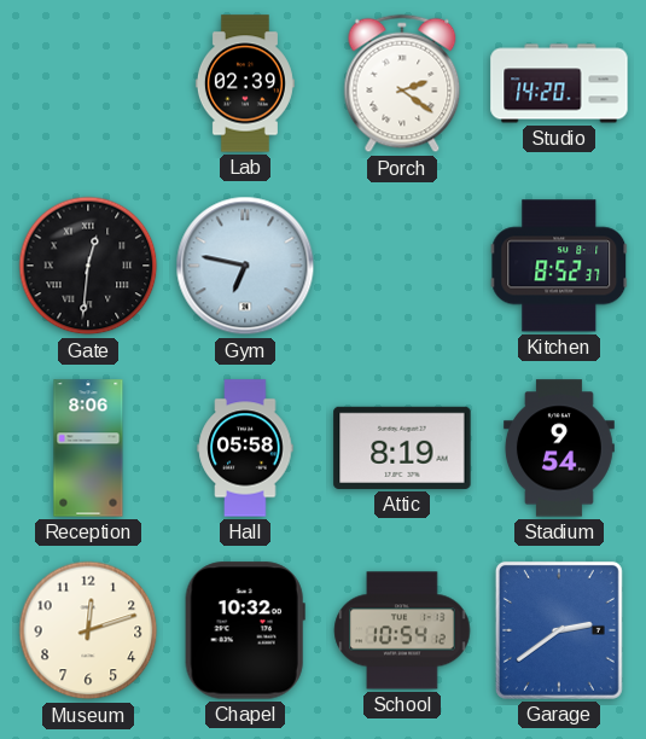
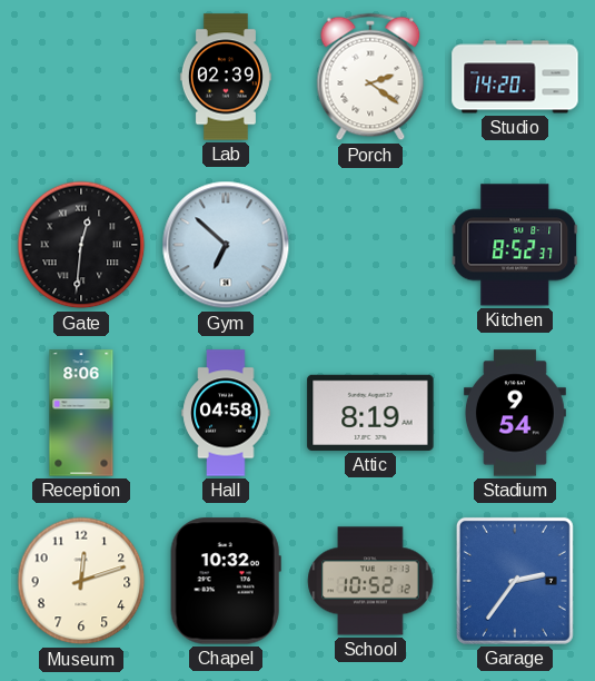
Gym: 6:47 -> 6:52 (226, 245)
Hall: 05:58 -> 04:58 (226, 413)
School: 10:54 -> 10:52 (370, 581)
Garage: 2:39 -> 2:36 (515, 581)
